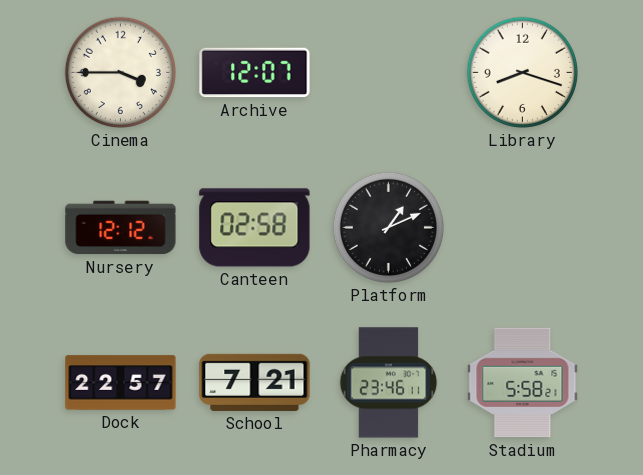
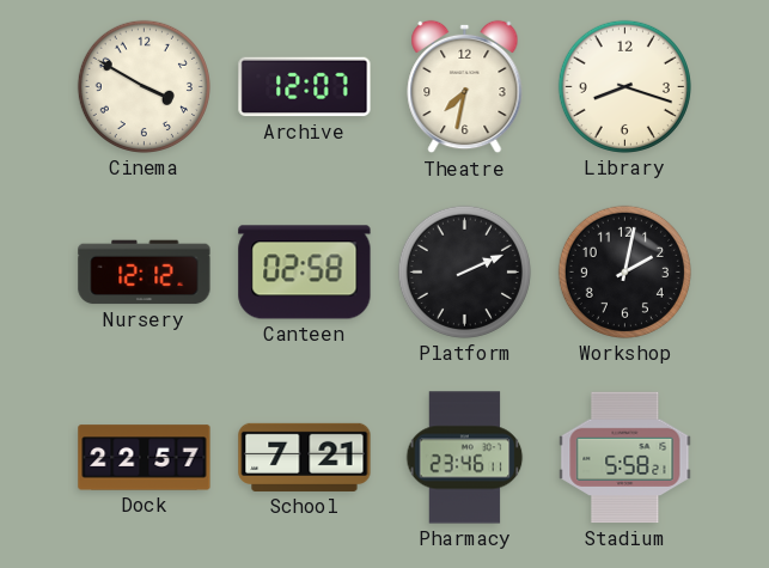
Cinema: 3:45 -> 3:50 (144, 86)
Theatre: none -> 7:32 (465, 87)
Platform: 1:11 -> 2:11 (464, 271)
Workshop: none -> 2:02 (624, 271)
